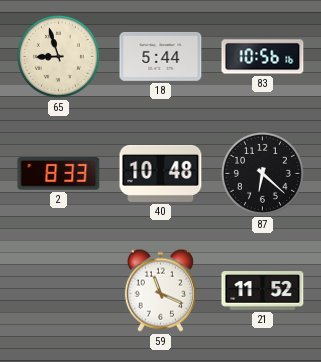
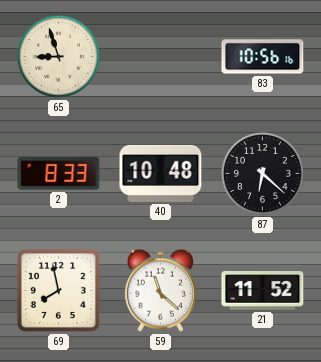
18: 5:44 -> none (161, 56)
69: none -> 7:58 (58, 290)
59: 11:19 -> 11:22 (160, 290)
